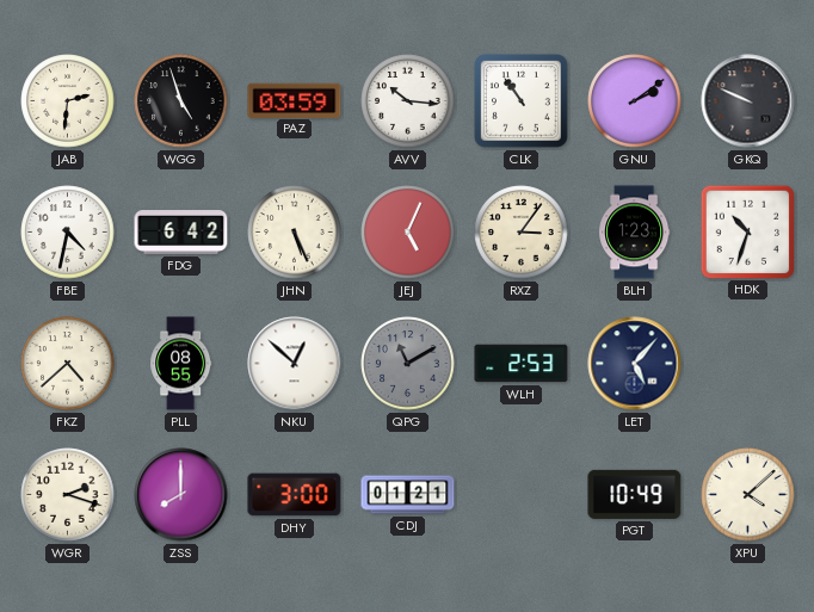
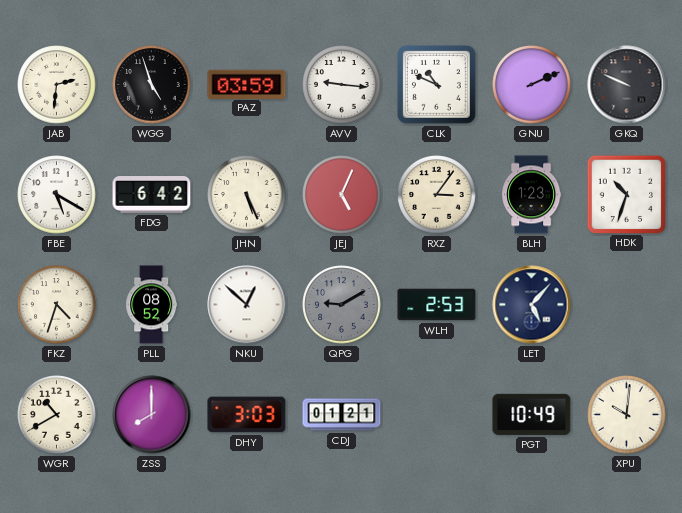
AVV: 10:16 -> 9:16 (342, 85)
CLK: 10:54 -> 10:49 (437, 85)
GNU: 2:09 -> 2:11 (532, 85)
FBE: 4:32 -> 5:20 (57, 195)
FKZ: 4:38 -> 4:33 (57, 305)
PLL: 08:55 -> 08:52 (152, 305)
QPG: 11:10 -> 9:10 (342, 305)
WGR: 2:18 -> 10:40 (57, 415)
DHY: 3:00 -> 3:03 (247, 415)
XPU: 4:08 -> 10:01 (627, 415)
